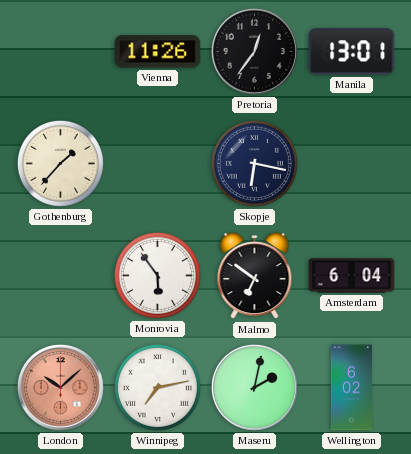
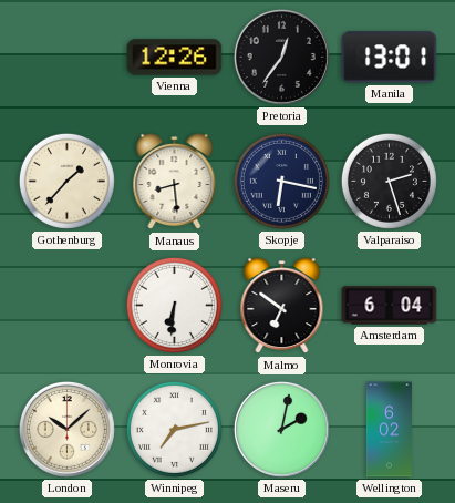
Vienna: 11:26 -> 12:26 (175, 58)
Manaus: none -> 8:29 (175, 182)
Valparaiso: none -> 2:27 (389, 181)
Monrovia: 5:54 -> 6:31 (174, 305)
London dial: salmon -> cream (66, 429)
